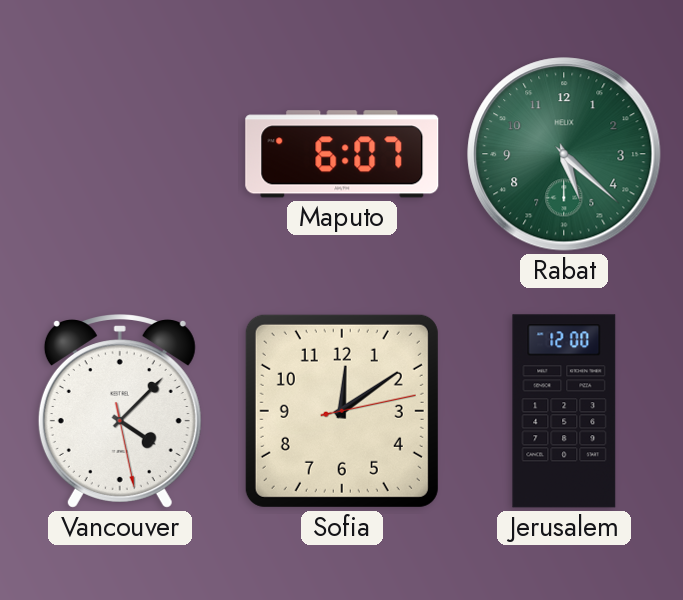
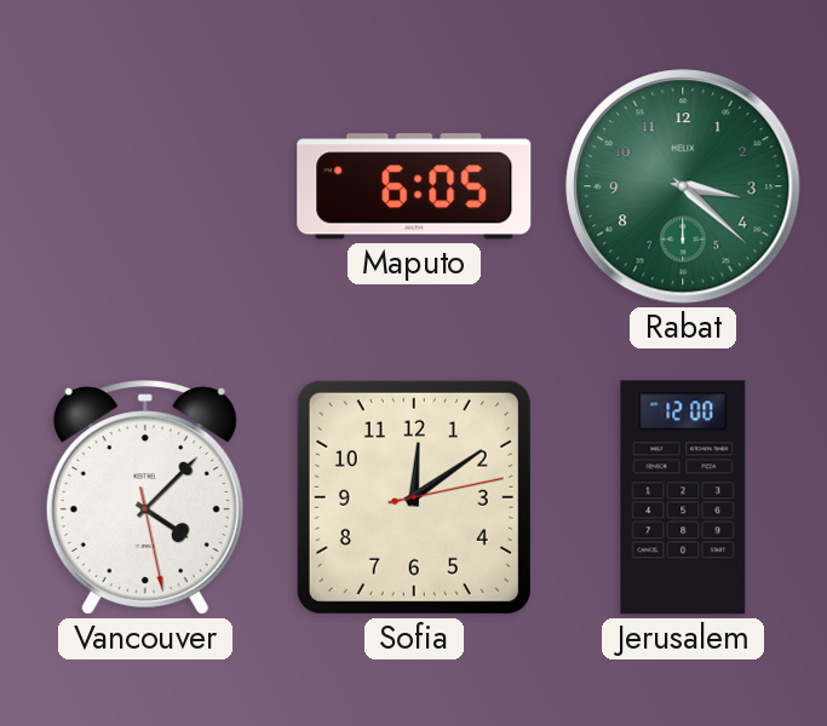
Maputo: 6:07 -> 6:05 (414, 186)
Rabat: 5:22 -> 3:22 (683, 186)
